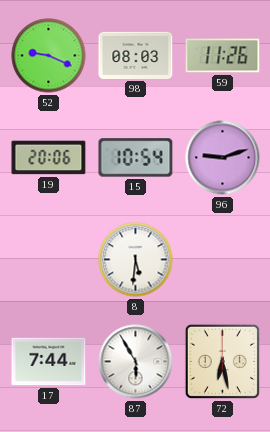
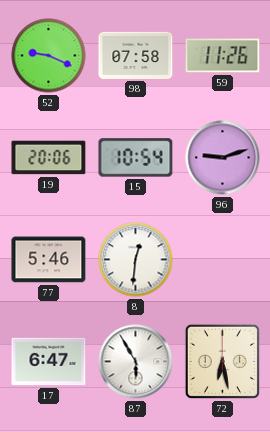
98: 08:03 -> 07:58 (136, 55)
77: none -> 5:46 (49, 260)
8: 5:31 -> 12:31 (136, 260)
17: 7:44 -> 6:47 (49, 362)
